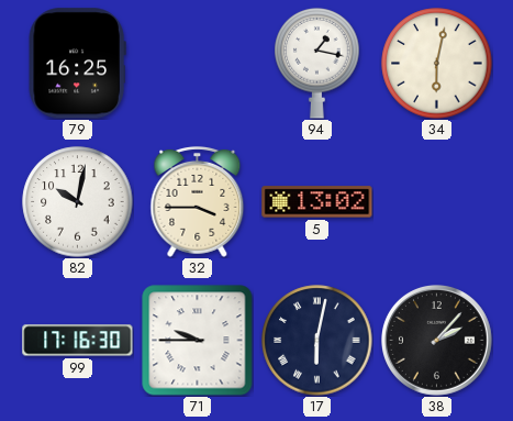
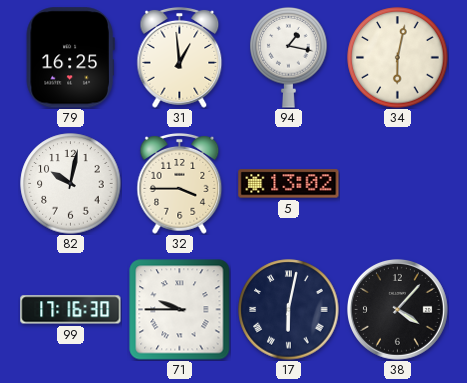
31: none -> 12:59 (180, 57)
38: 2:07 -> 4:07 (398, 310)
